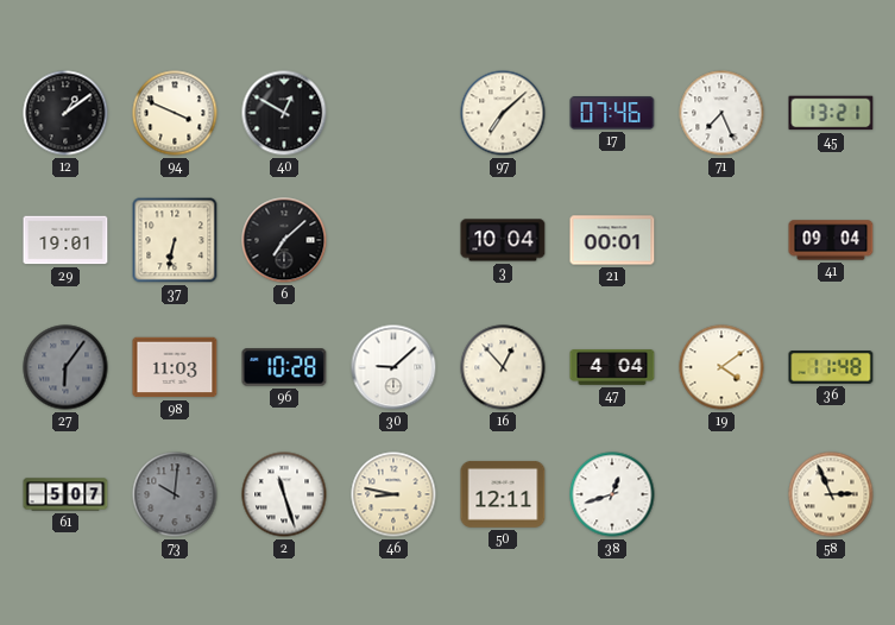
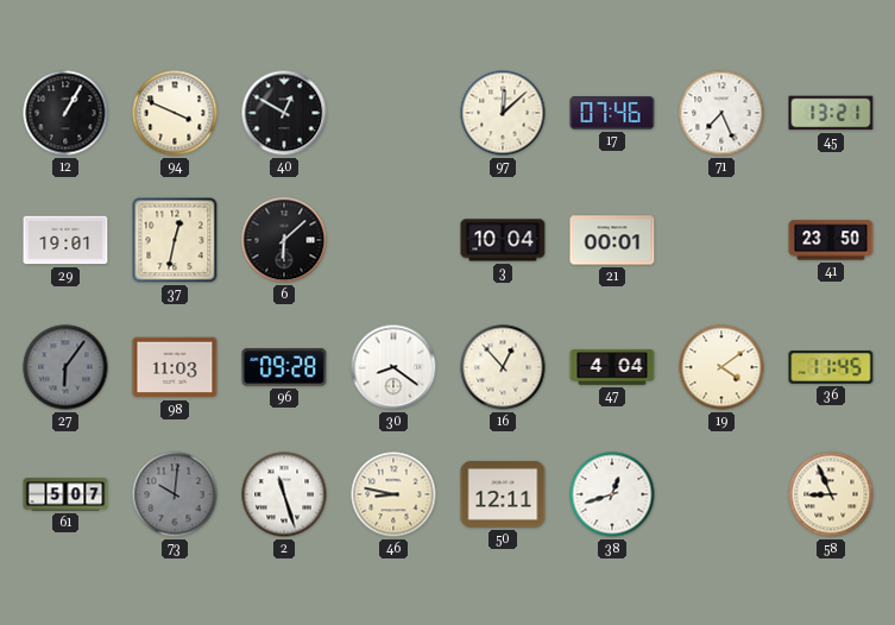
12: 1:09 -> 1:05 (65, 113)
97: 7:08 -> 12:08 (503, 113)
37: 6:32 -> 12:32 (175, 240)
6: 7:08 -> 6:08 (284, 240)
41: 09:04 -> 23:50 (831, 240)
96: 10:28 -> 09:28 (284, 367)
30: 9:08 -> 8:21 (393, 367)
36: 11:48 -> 11:45 (831, 368)
58: 2:56 -> 8:56 (831, 494)
